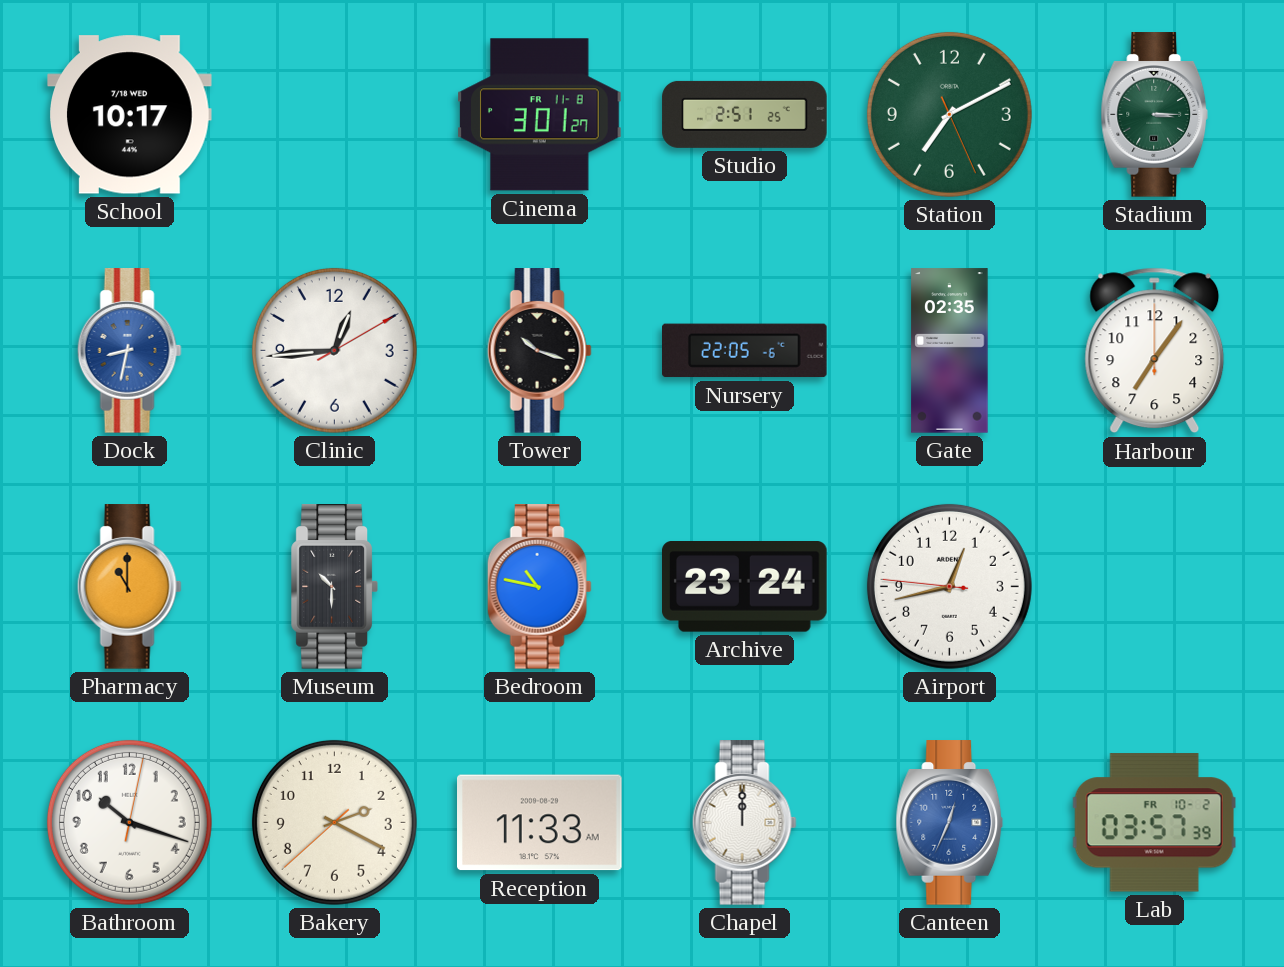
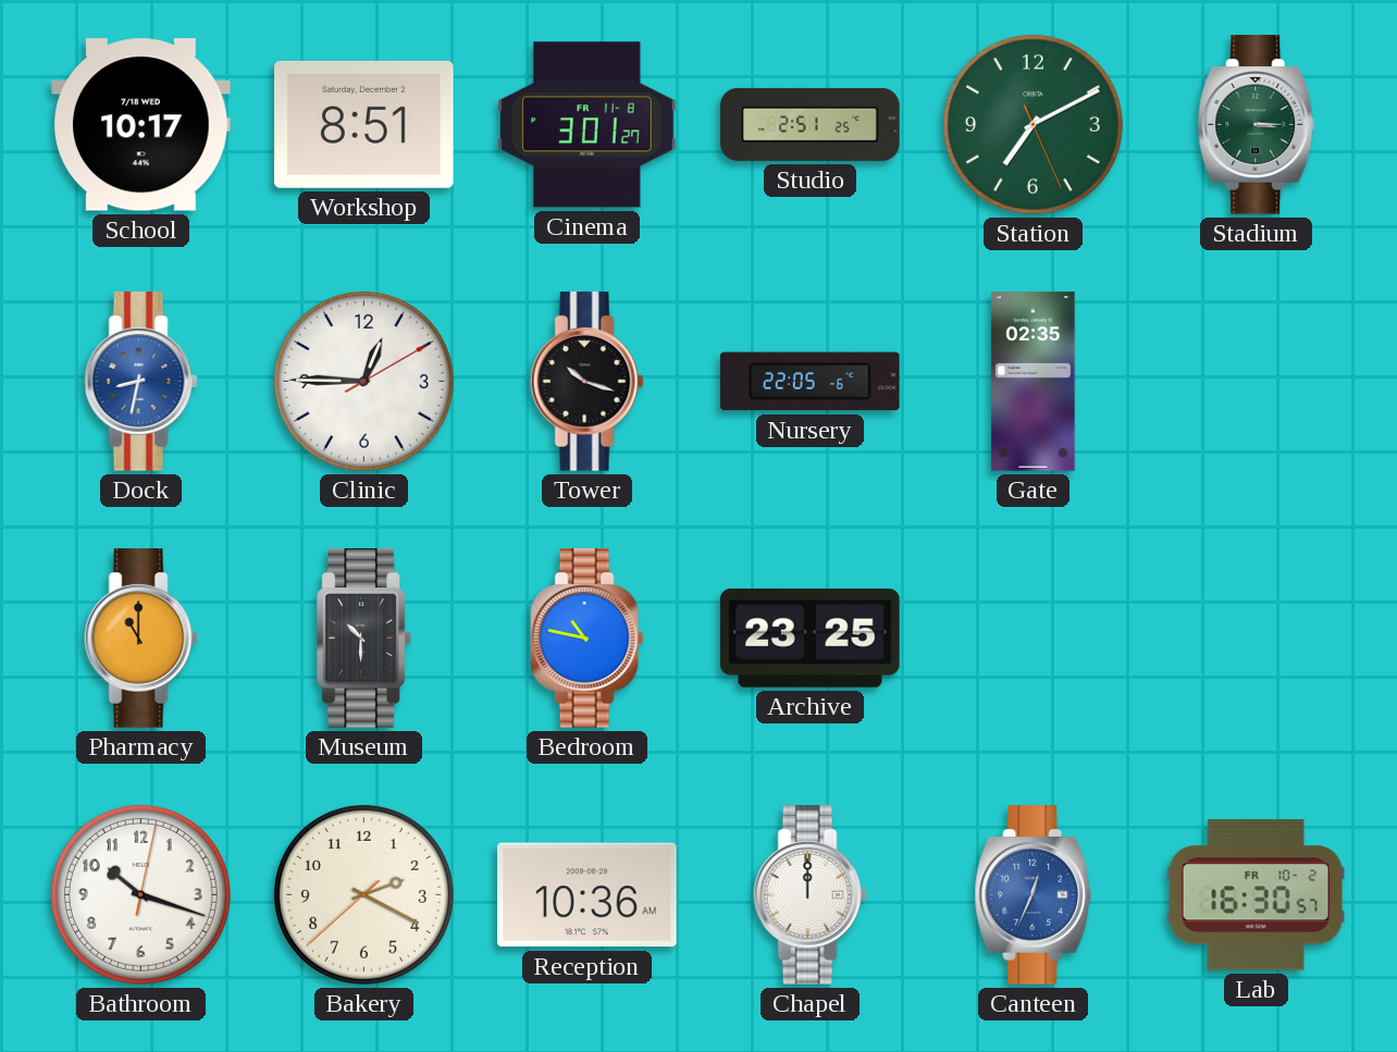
Workshop: none -> 8:51 (364, 124)
Clinic: 12:44 -> 12:45 (363, 381)
Harbour: 7:06 -> none (1155, 351)
Archive: 23:24 -> 23:25 (811, 639)
Airport: 12:42 -> none (949, 586)
Reception: 11:33 -> 10:36 (588, 895)
Lab: 03:57 -> 16:30 (1256, 895)
